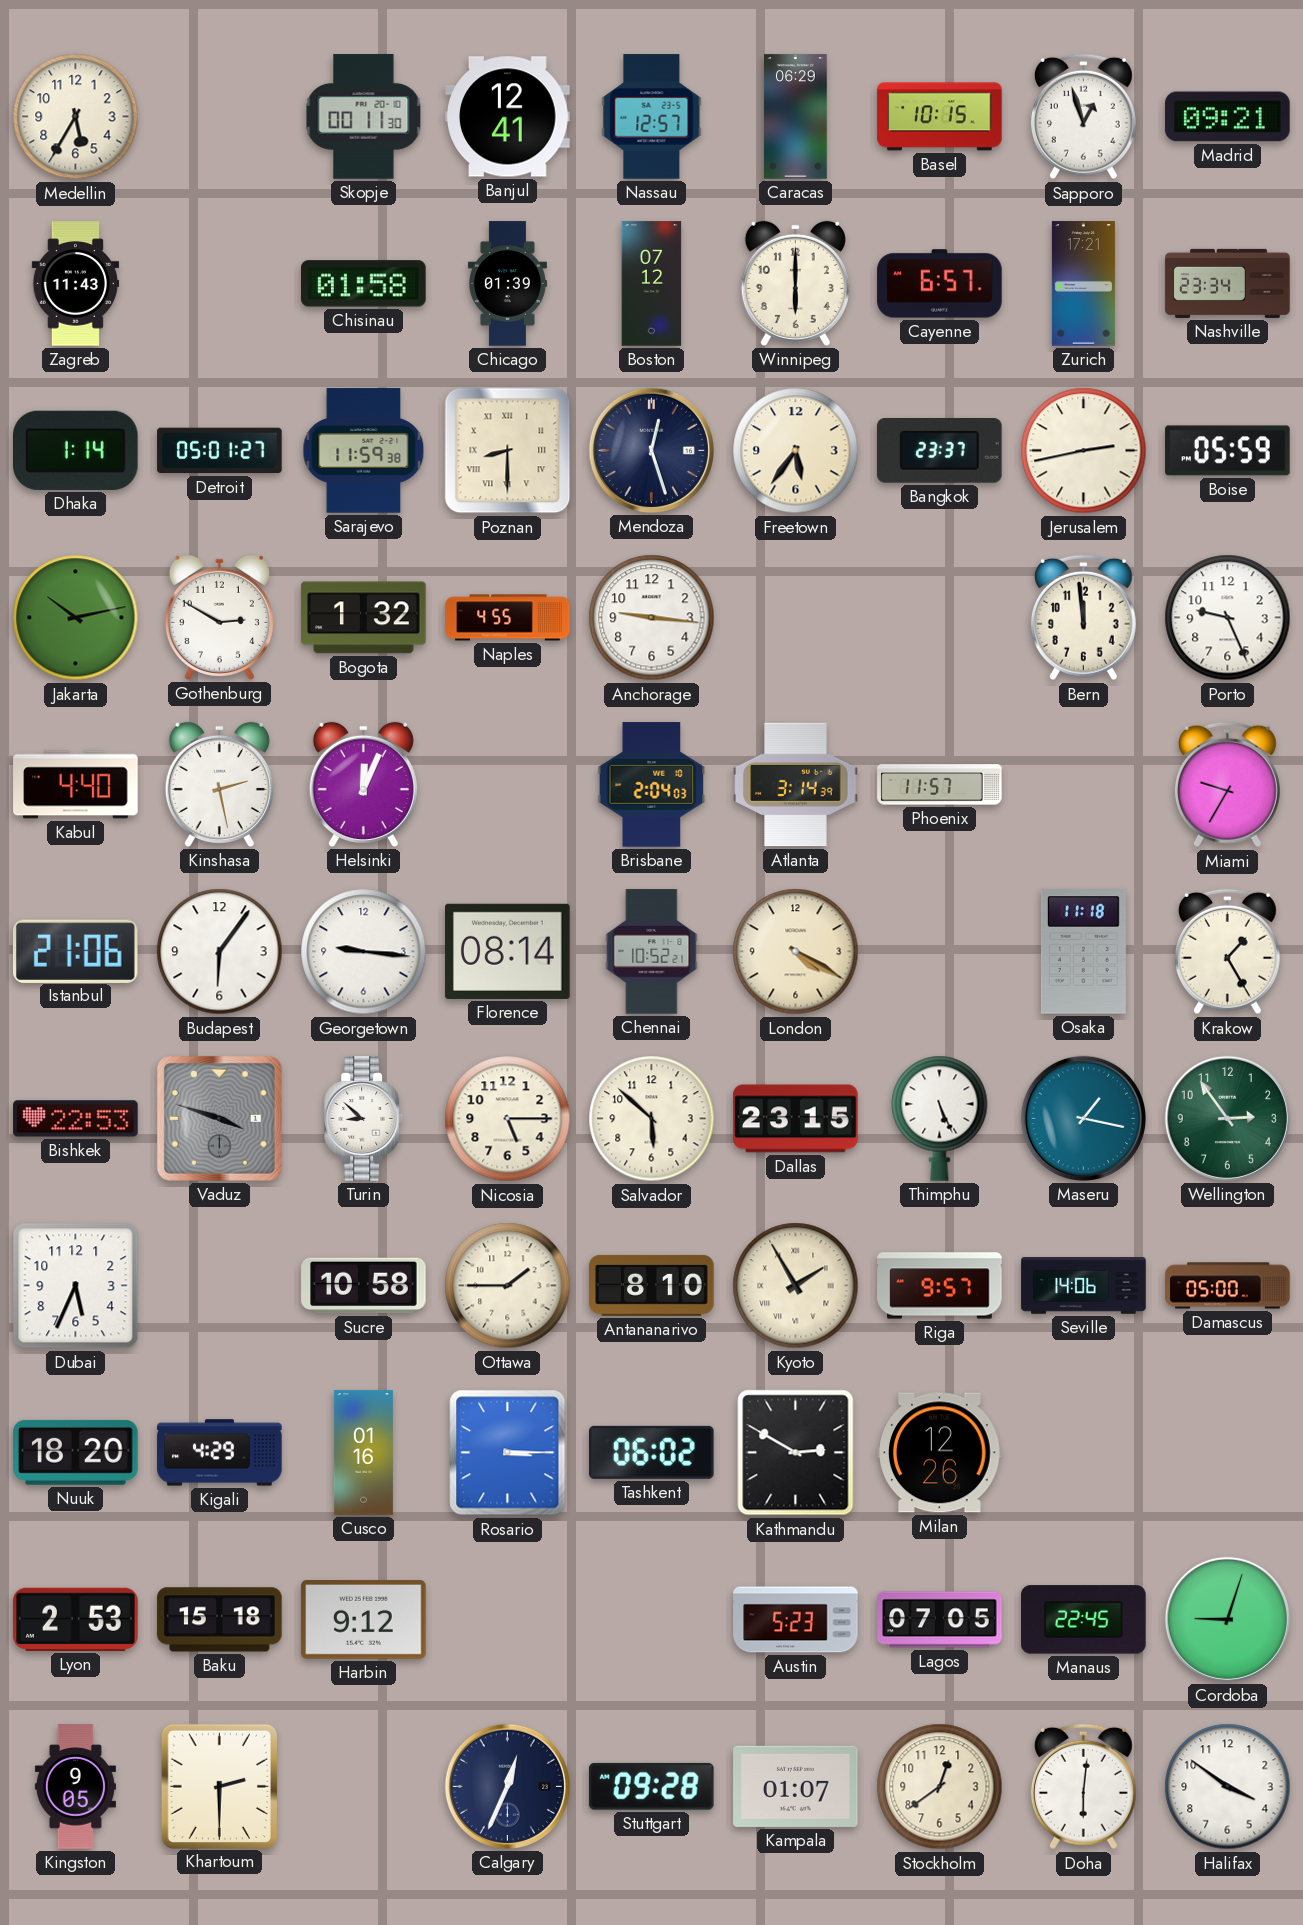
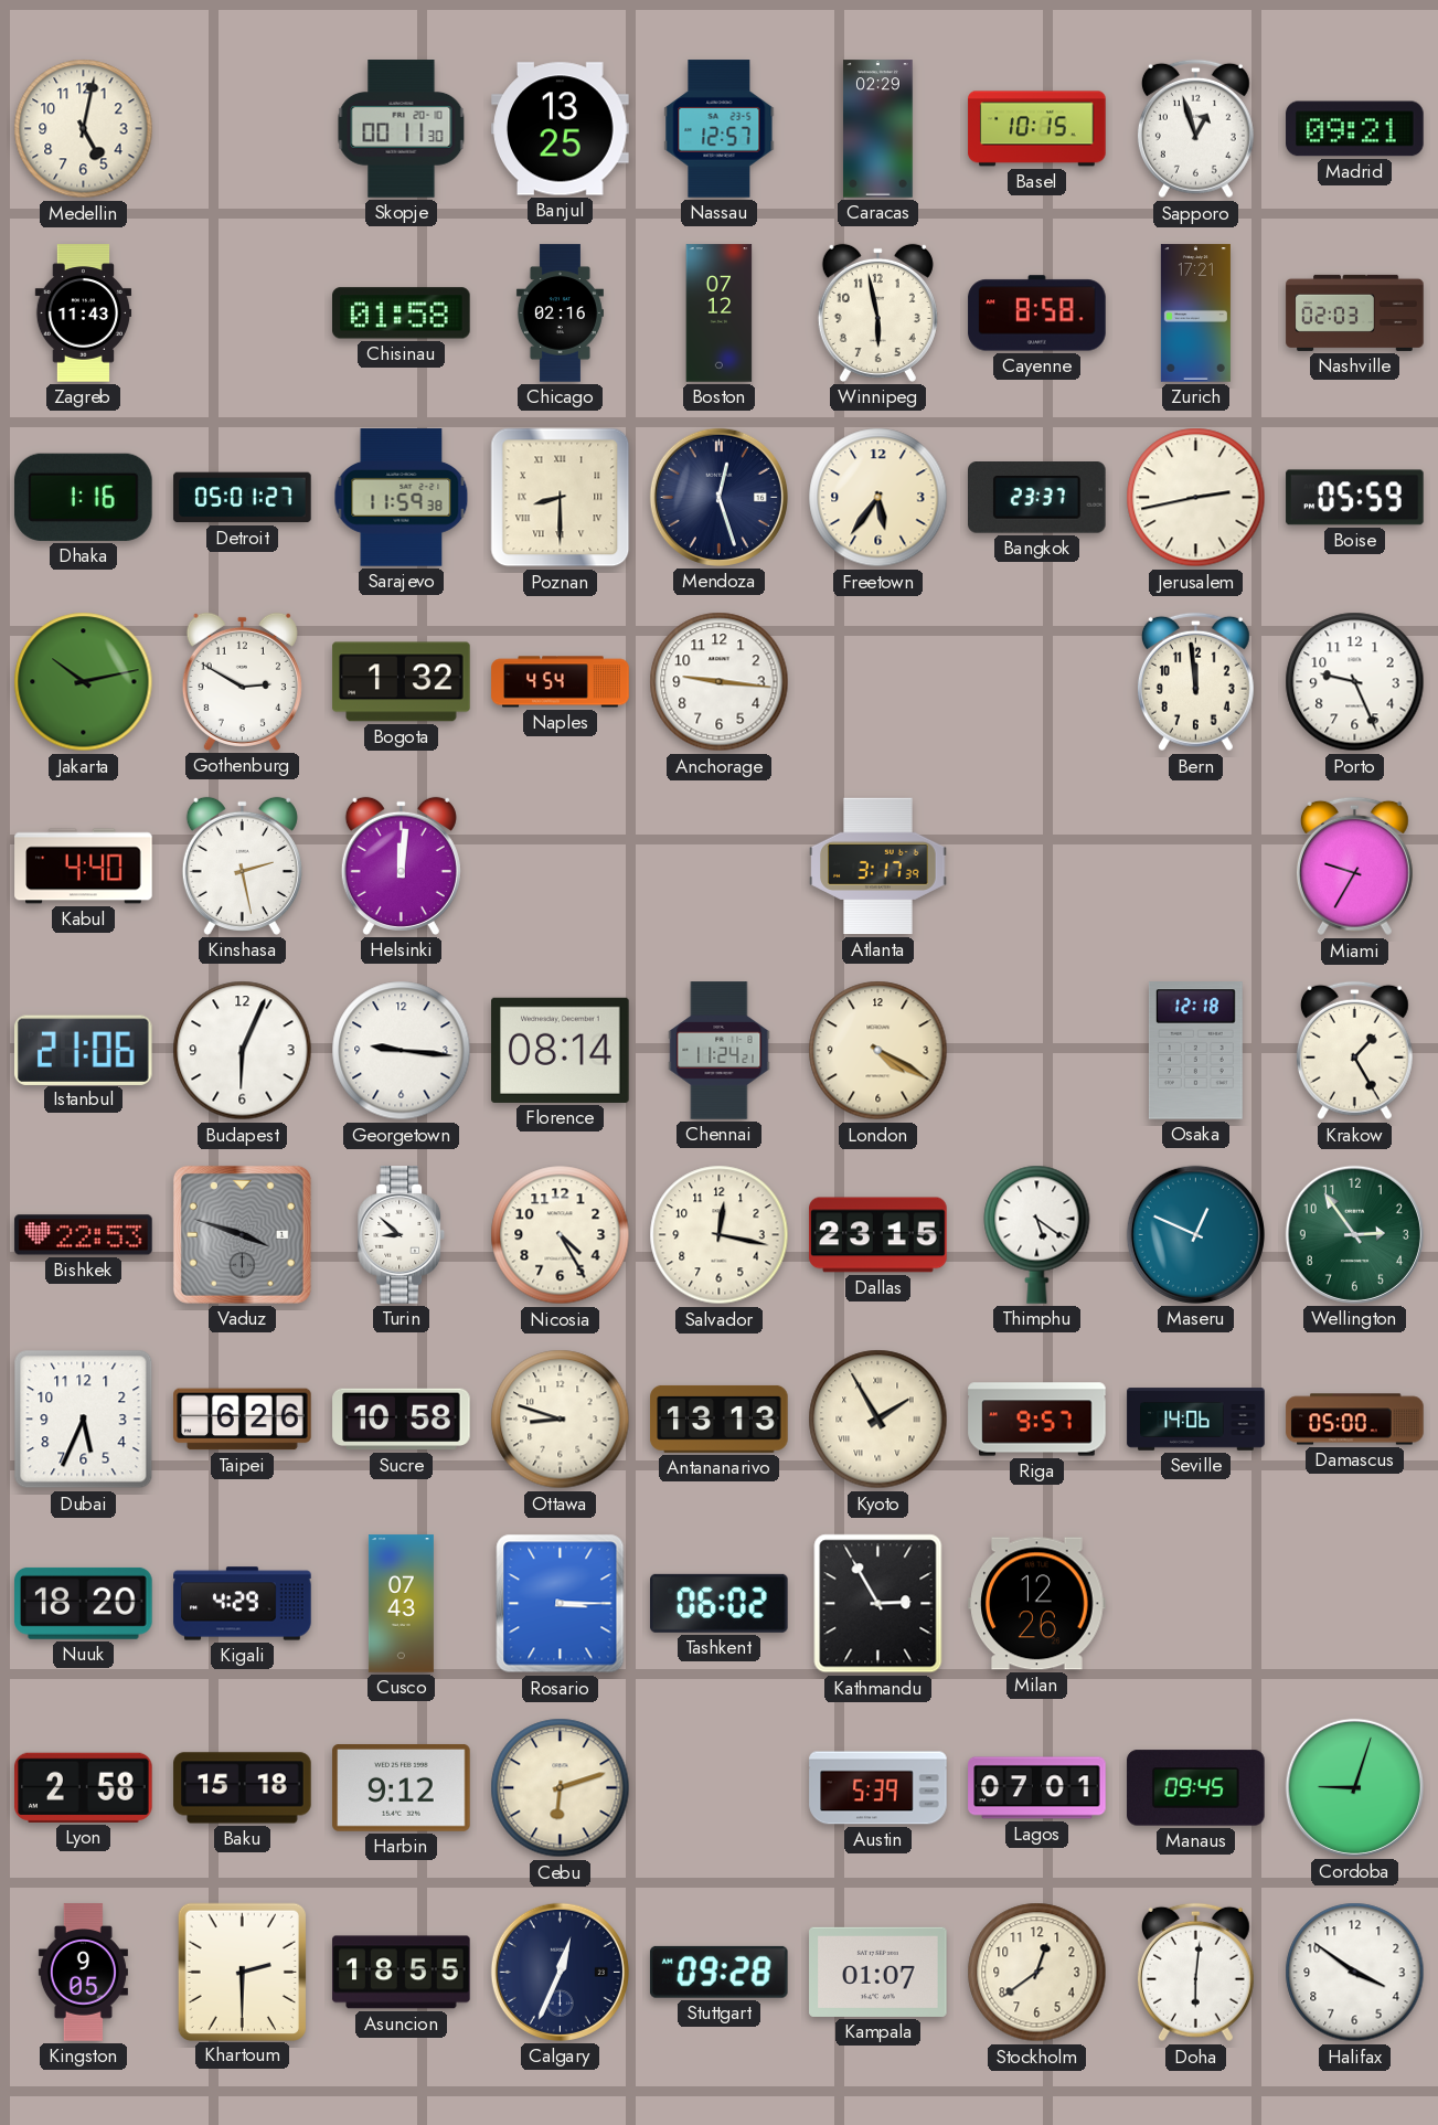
Medellin: 5:35 -> 5:02 (84, 129)
Banjul: 12:41 -> 13:25 (561, 129)
Caracas: 06:29 -> 02:29 (878, 129)
Chicago: 01:39 -> 02:16 (560, 314)
Winnipeg: 6:00 -> 5:58 (877, 312)
Cayenne: 6:57 -> 8:58 (1037, 314)
Nashville: 23:34 -> 02:03 (1355, 312)
Dhaka: 1:14 -> 1:16 (84, 497)
Naples: 4:55 -> 4:54 (561, 682)
Helsinki: 12:04 -> 12:01 (401, 865)
Brisbane: 2:04 -> none (652, 785)
Atlanta: 3:14 -> 3:17 (878, 867)
Phoenix: 11:57 -> none (940, 785)
Budapest: 6:06 -> 6:04 (243, 1051)
Chennai: 10:52 -> 11:24 (720, 1051)
Osaka: 11:18 -> 12:18 (1195, 1051)
Nicosia: 5:15 -> 4:25 (561, 1235)
Salvador: 5:52 -> 12:17 (720, 1235)
Thimphu: 5:26 -> 5:21 (1037, 1234)
Maseru: 1:17 -> 12:49 (1195, 1234)
Taipei: none -> 6:26 (243, 1420)
Ottawa: 1:45 -> 8:48 (561, 1420)
Antananarivo: 8:10 -> 13:13 (720, 1419)
Cusco: 01:16 -> 07:43 (401, 1604)
Kathmandu: 2:50 -> 2:55 (878, 1604)
Lyon: 2:53 -> 2:58 (84, 1787)
Cebu: none -> 6:12 (561, 1788)
Austin: 5:23 -> 5:39 (878, 1788)
Lagos: 07:05 -> 07:01 (1037, 1788)
Manaus: 22:45 -> 09:45 (1196, 1788)
Asuncion: none -> 18:55 (402, 1973)
